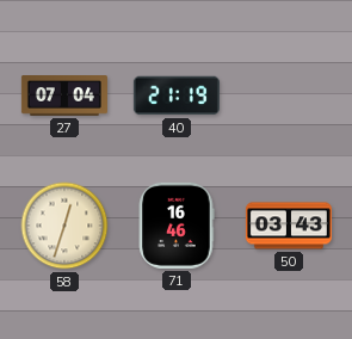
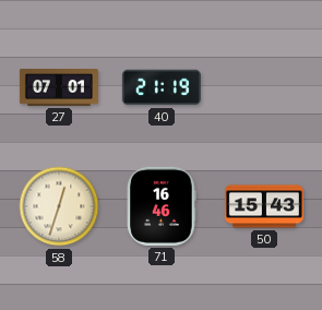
27: 07:04 -> 07:01 (59, 88)
50: 03:43 -> 15:43 (264, 206)
